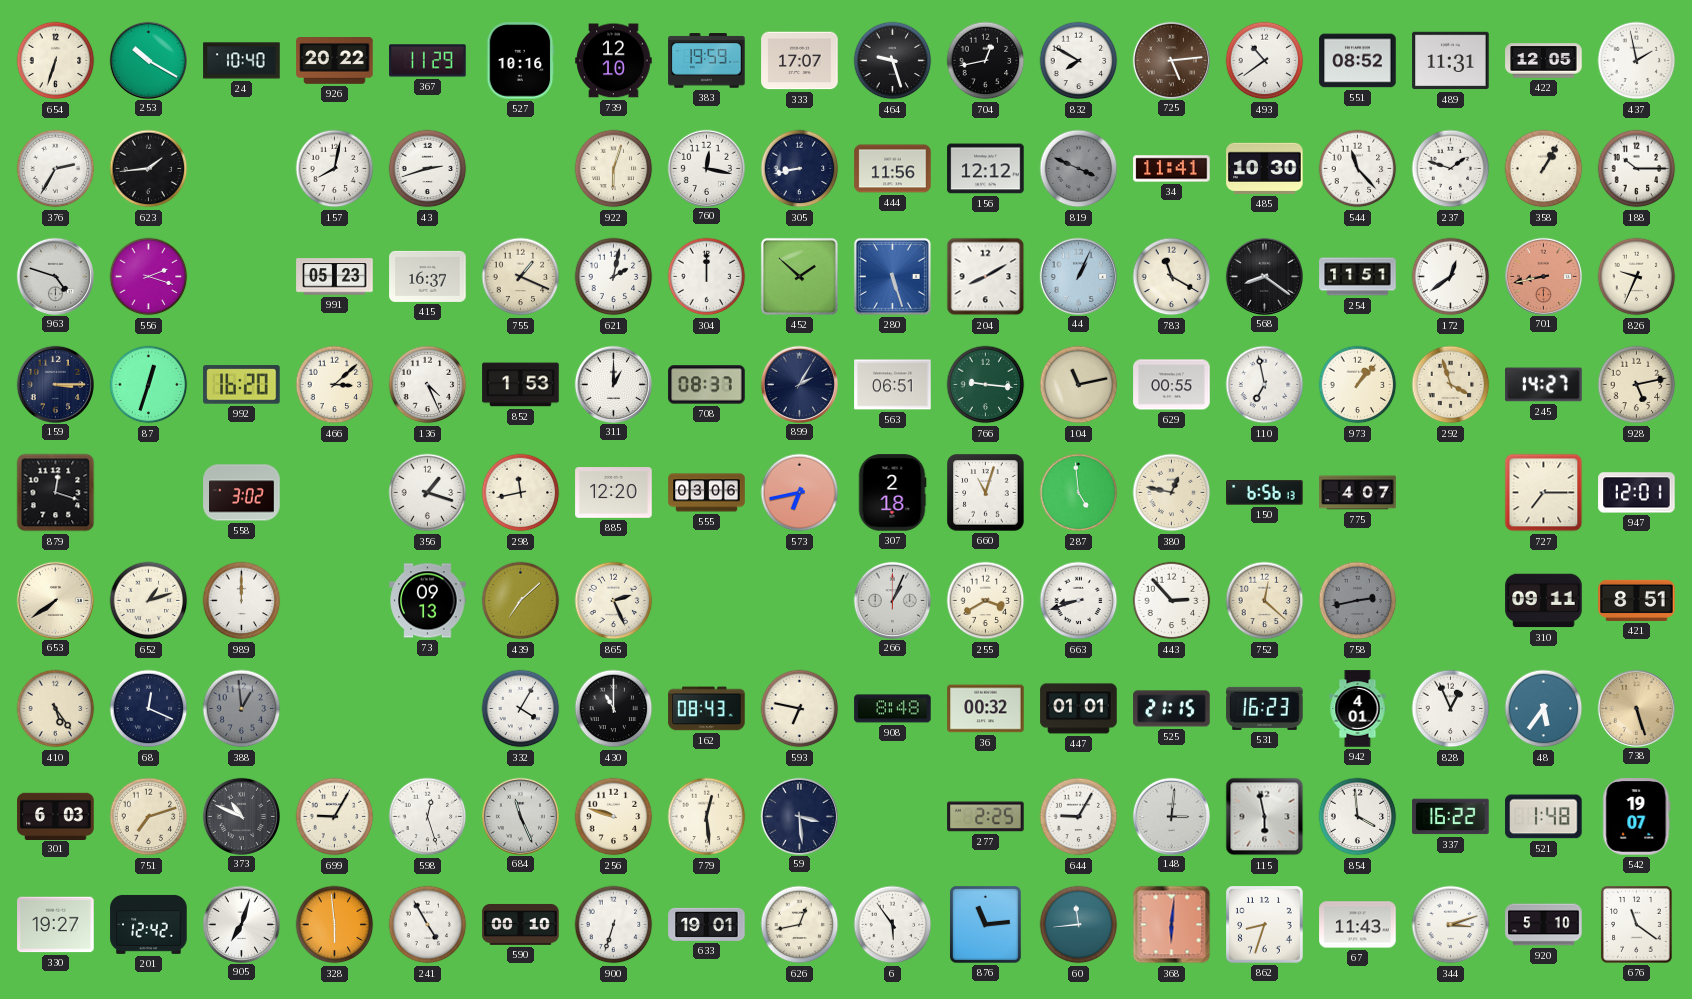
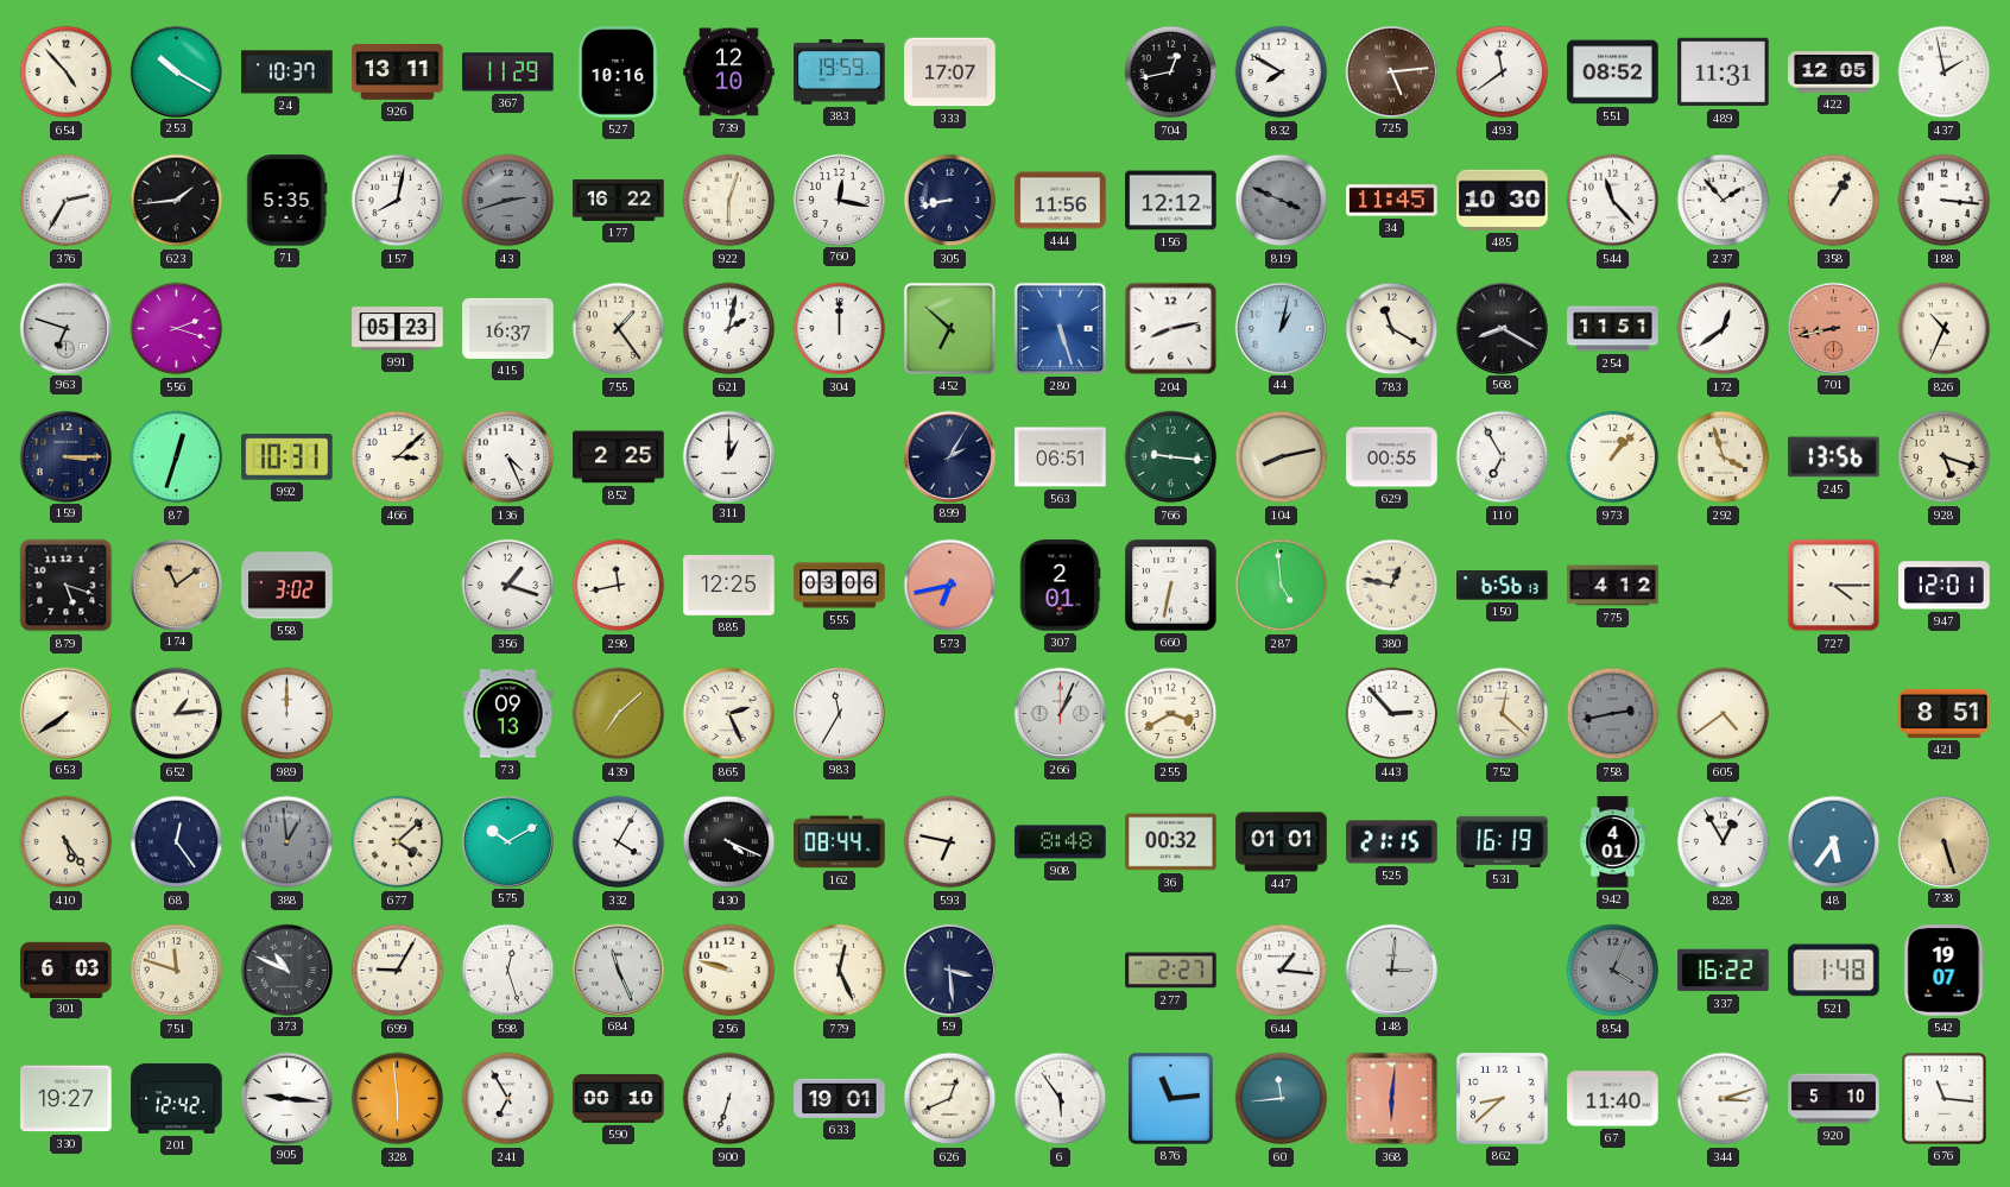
654: 6:33 -> 4:53 (67, 72)
24: 10:40 -> 10:37 (287, 72)
926: 20:22 -> 13:11 (398, 72)
464: 9:27 -> none (893, 61)
493: 10:39 -> 11:39 (1503, 72)
71: none -> 5:35 (287, 201)
43 dial: white -> grey (508, 201)
177: none -> 16:22 (619, 200)
34: 11:41 -> 11:45 (1392, 201)
237: 1:48 -> 1:53 (1724, 201)
188: 10:15 -> 3:16 (1945, 201)
963: 4:48 -> 6:48 (65, 328)
755: 1:19 -> 1:24 (619, 329)
452: 1:52 -> 6:52 (949, 328)
204: 8:10 -> 8:13 (1171, 329)
44: 1:04 -> 1:02 (1281, 328)
568: 8:21 -> 8:20 (1502, 328)
826: 9:34 -> 10:34 (1945, 329)
992: 16:20 -> 10:31 (287, 457)
852: 1:53 -> 2:25 (619, 457)
708: 08:37 -> none (707, 385)
104: 11:13 -> 8:13 (1282, 457)
110: 6:58 -> 6:55 (1503, 457)
245: 14:27 -> 13:56 (1834, 457)
928: 5:13 -> 5:18 (1945, 457)
879: 12:18 -> 5:18 (67, 586)
174: none -> 11:09 (176, 585)
885: 12:20 -> 12:25 (729, 586)
307: 2:18 -> 2:01 (1060, 586)
660: 11:03 -> 6:32 (1171, 586)
775: 4:07 -> 4:12 (1613, 586)
727: 7:15 -> 4:15 (1834, 586)
652: 1:12 -> 1:14 (177, 714)
983: none -> 11:35 (839, 713)
663: 8:42 -> none (1079, 601)
605: none -> 4:39 (1724, 714)
310: 09:11 -> none (1544, 601)
68: 12:19 -> 12:24 (177, 842)
677: none -> 4:08 (398, 842)
575: none -> 10:10 (507, 841)
430: 11:00 -> 4:19 (729, 842)
162: 08:43 -> 08:44 (840, 842)
531: 16:23 -> 16:19 (1503, 841)
828: 12:56 -> 12:55 (1724, 842)
751: 7:12 -> 11:48 (177, 971)
779: 12:29 -> 12:26 (840, 971)
277: 2:25 -> 2:27 (1171, 971)
644: 9:05 -> 1:16 (1282, 971)
115: 5:58 -> none (1265, 817)
854: 3:59 -> 4:04 (1613, 971)
854 dial: white -> grey (1613, 971)
905: 7:03 -> 9:16 (286, 1098)
241: 4:55 -> 6:55 (508, 1099)
626: 12:43 -> 12:41 (950, 1099)
862: 8:33 -> 8:38 (1503, 1099)
67: 11:43 -> 11:40 (1613, 1099)
676: 11:21 -> 11:16 (1945, 1099)
